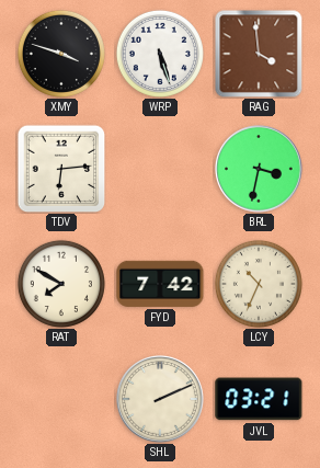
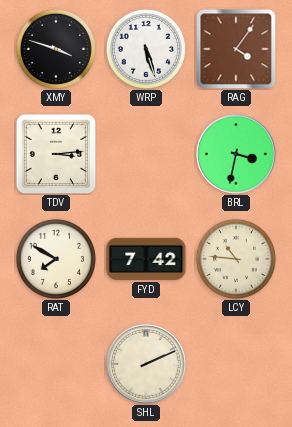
RAG: 3:59 -> 4:06 (236, 49)
TDV: 6:14 -> 3:14 (56, 154)
LCY: 10:34 -> 10:46 (236, 259)
JVL: 03:21 -> none (259, 399)
